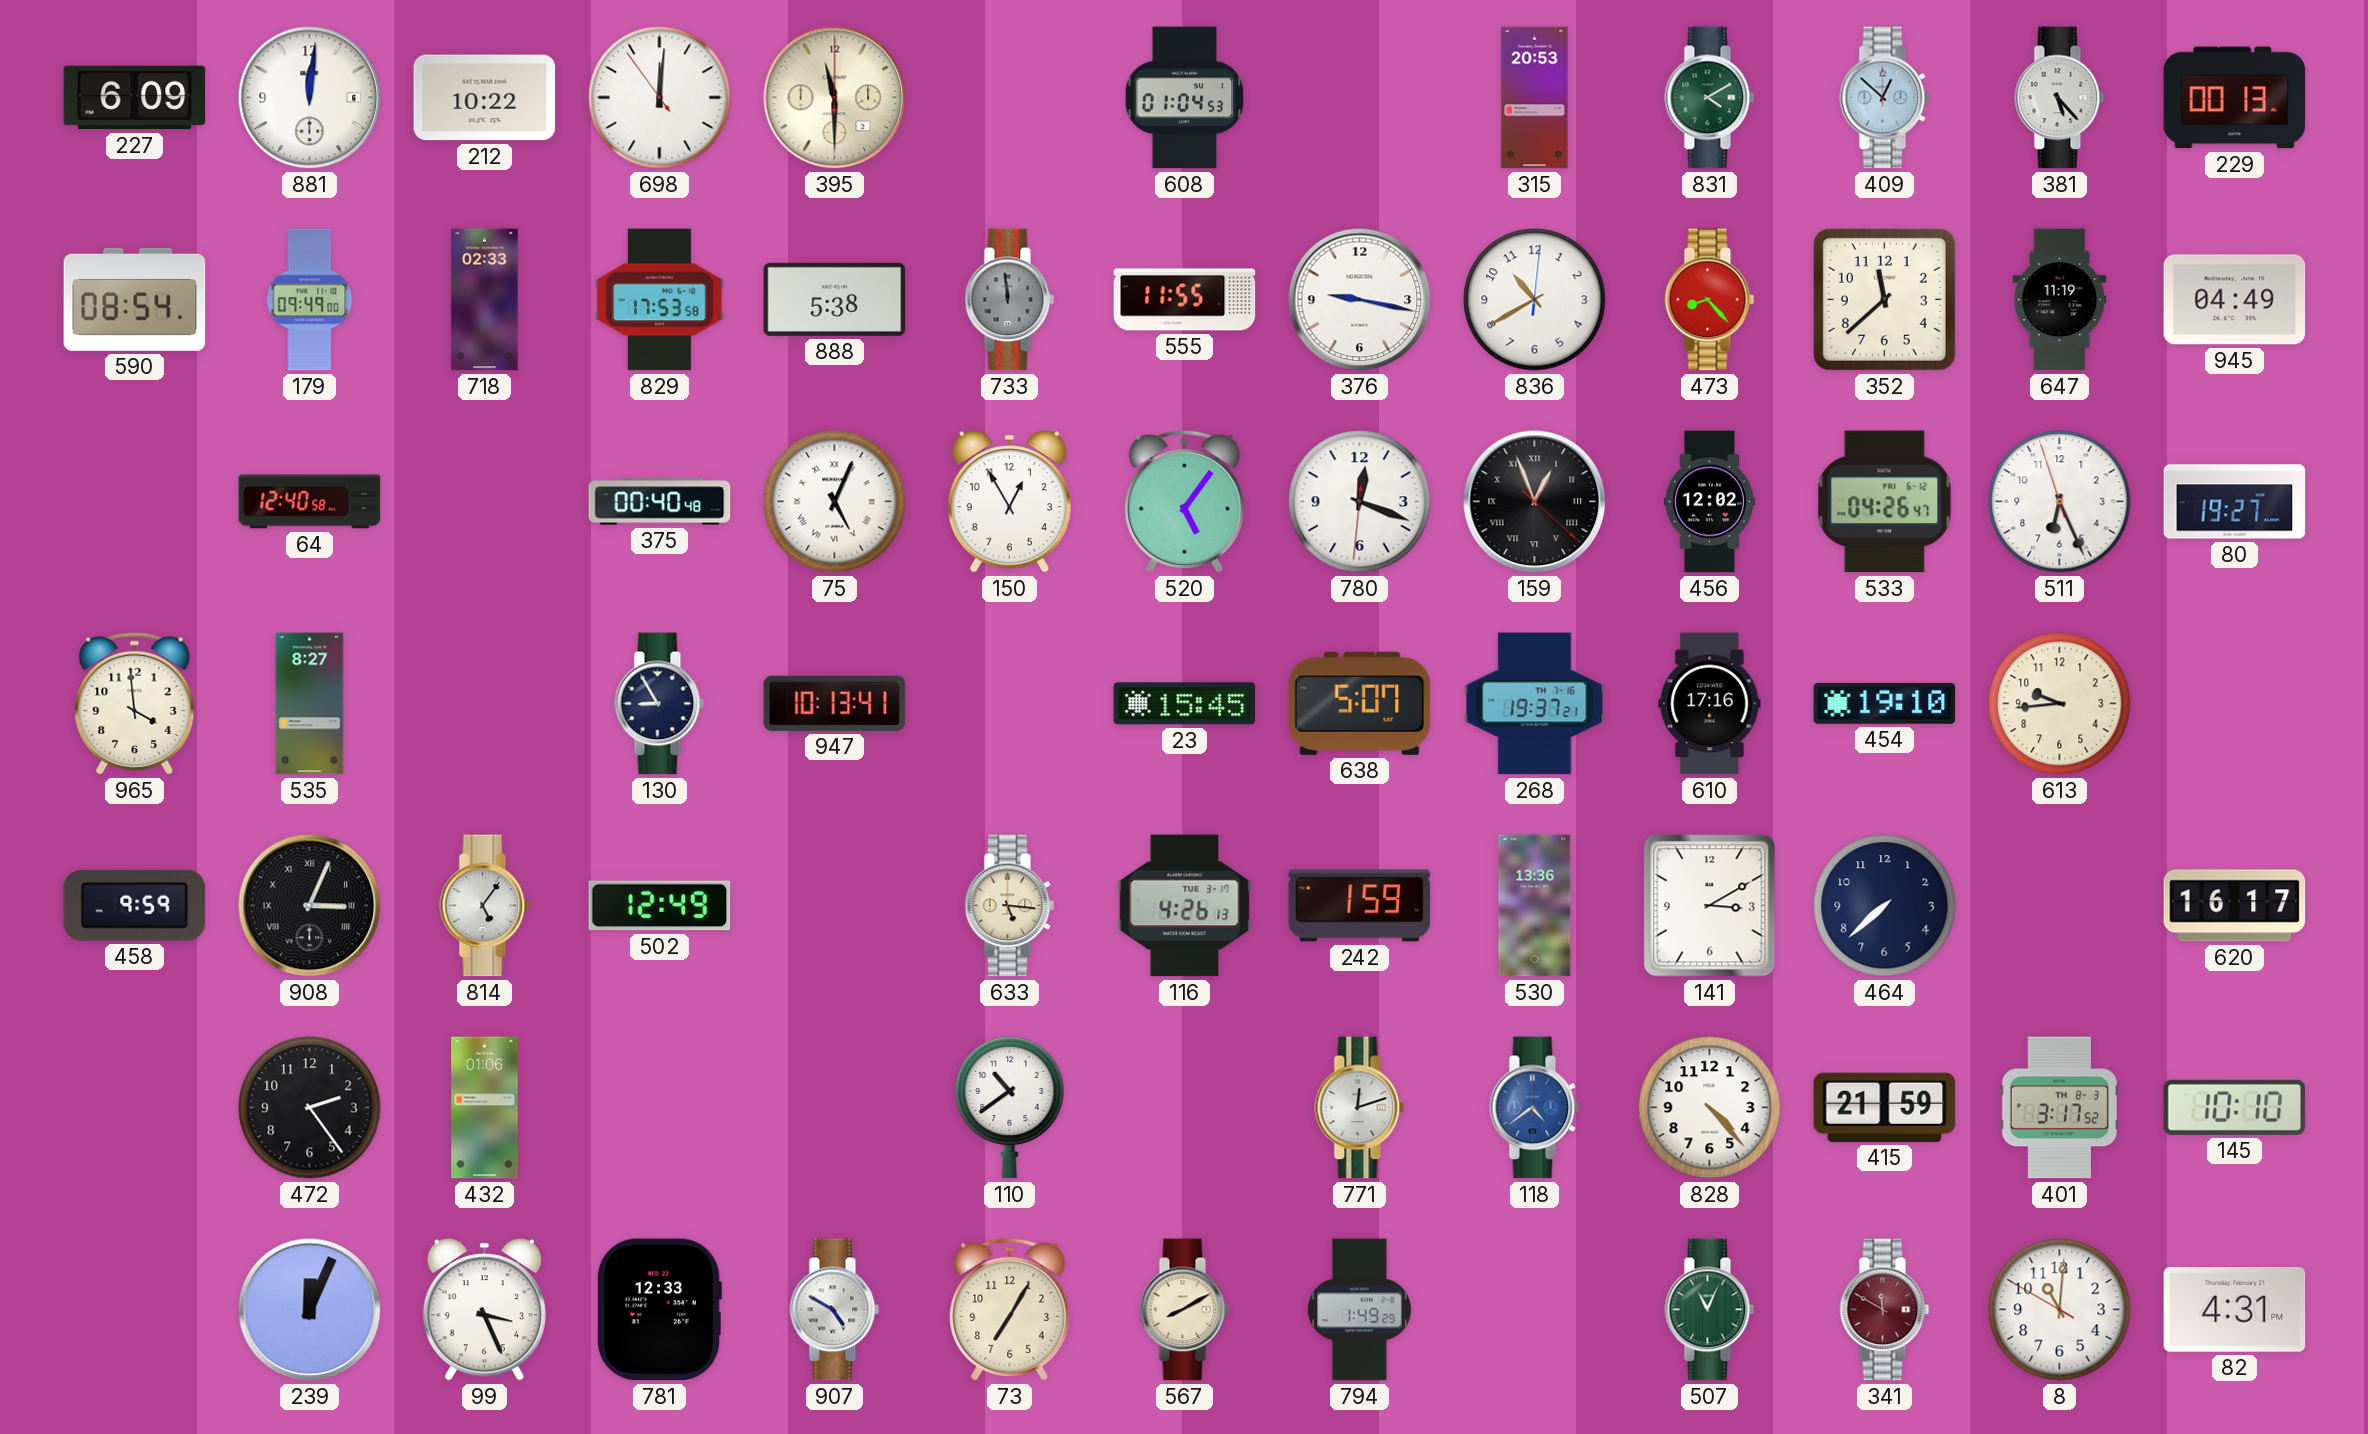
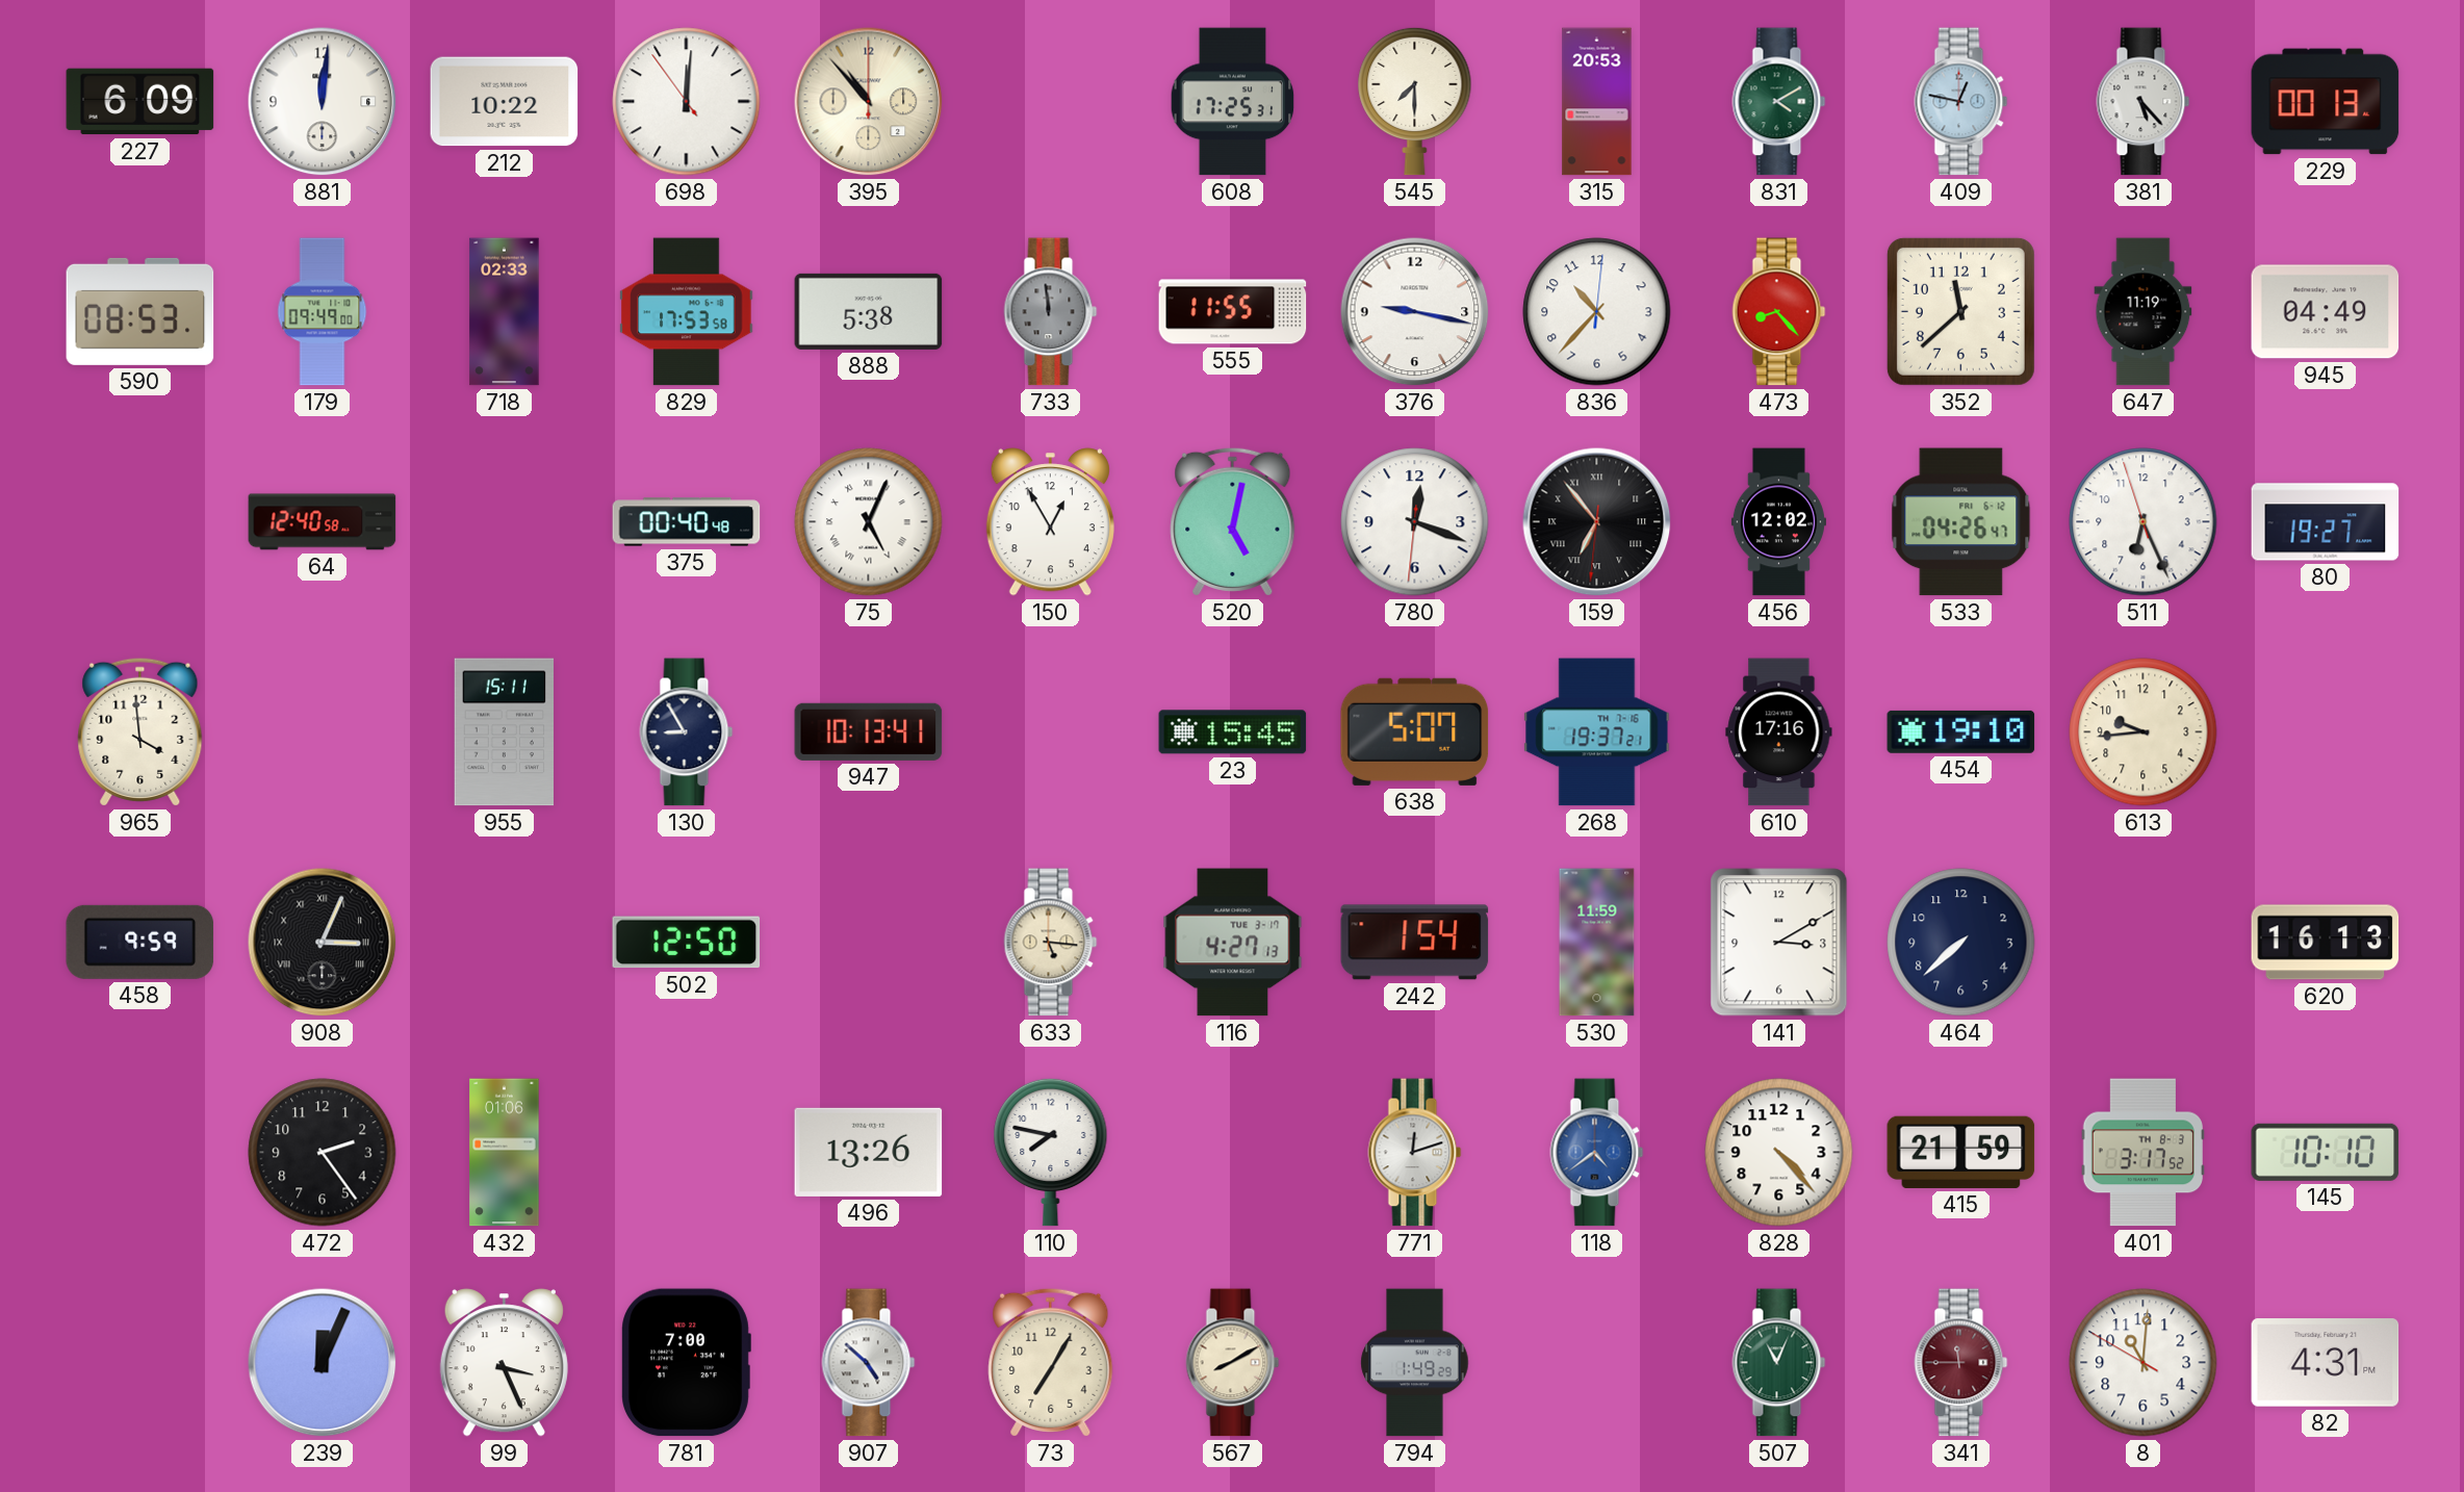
395: 11:30 -> 10:53 (869, 102)
608: 01:04 -> 17:25 (1233, 102)
545: none -> 7:30 (1415, 101)
409: 12:52 -> 12:47 (1961, 102)
590: 08:54 -> 08:53 (140, 311)
836: 10:40 -> 10:37 (1597, 312)
520: 5:06 -> 5:02 (1233, 521)
159: 12:56 -> 6:53 (1597, 522)
535: 8:27 -> none (310, 704)
955: none -> 15:11 (505, 732)
814: 5:06 -> none (485, 906)
502: 12:49 -> 12:50 (687, 943)
116: 4:26 -> 4:27 (1233, 943)
242: 1:59 -> 1:54 (1415, 943)
530: 13:36 -> 11:59 (1597, 943)
620: 16:17 -> 16:13 (2326, 943)
496: none -> 13:26 (869, 1152)
110: 10:39 -> 7:47 (1051, 1152)
781: 12:33 -> 7:00 (686, 1363)
907: 4:50 -> 4:52 (869, 1363)
341: 11:50 -> 11:45 (1961, 1363)
